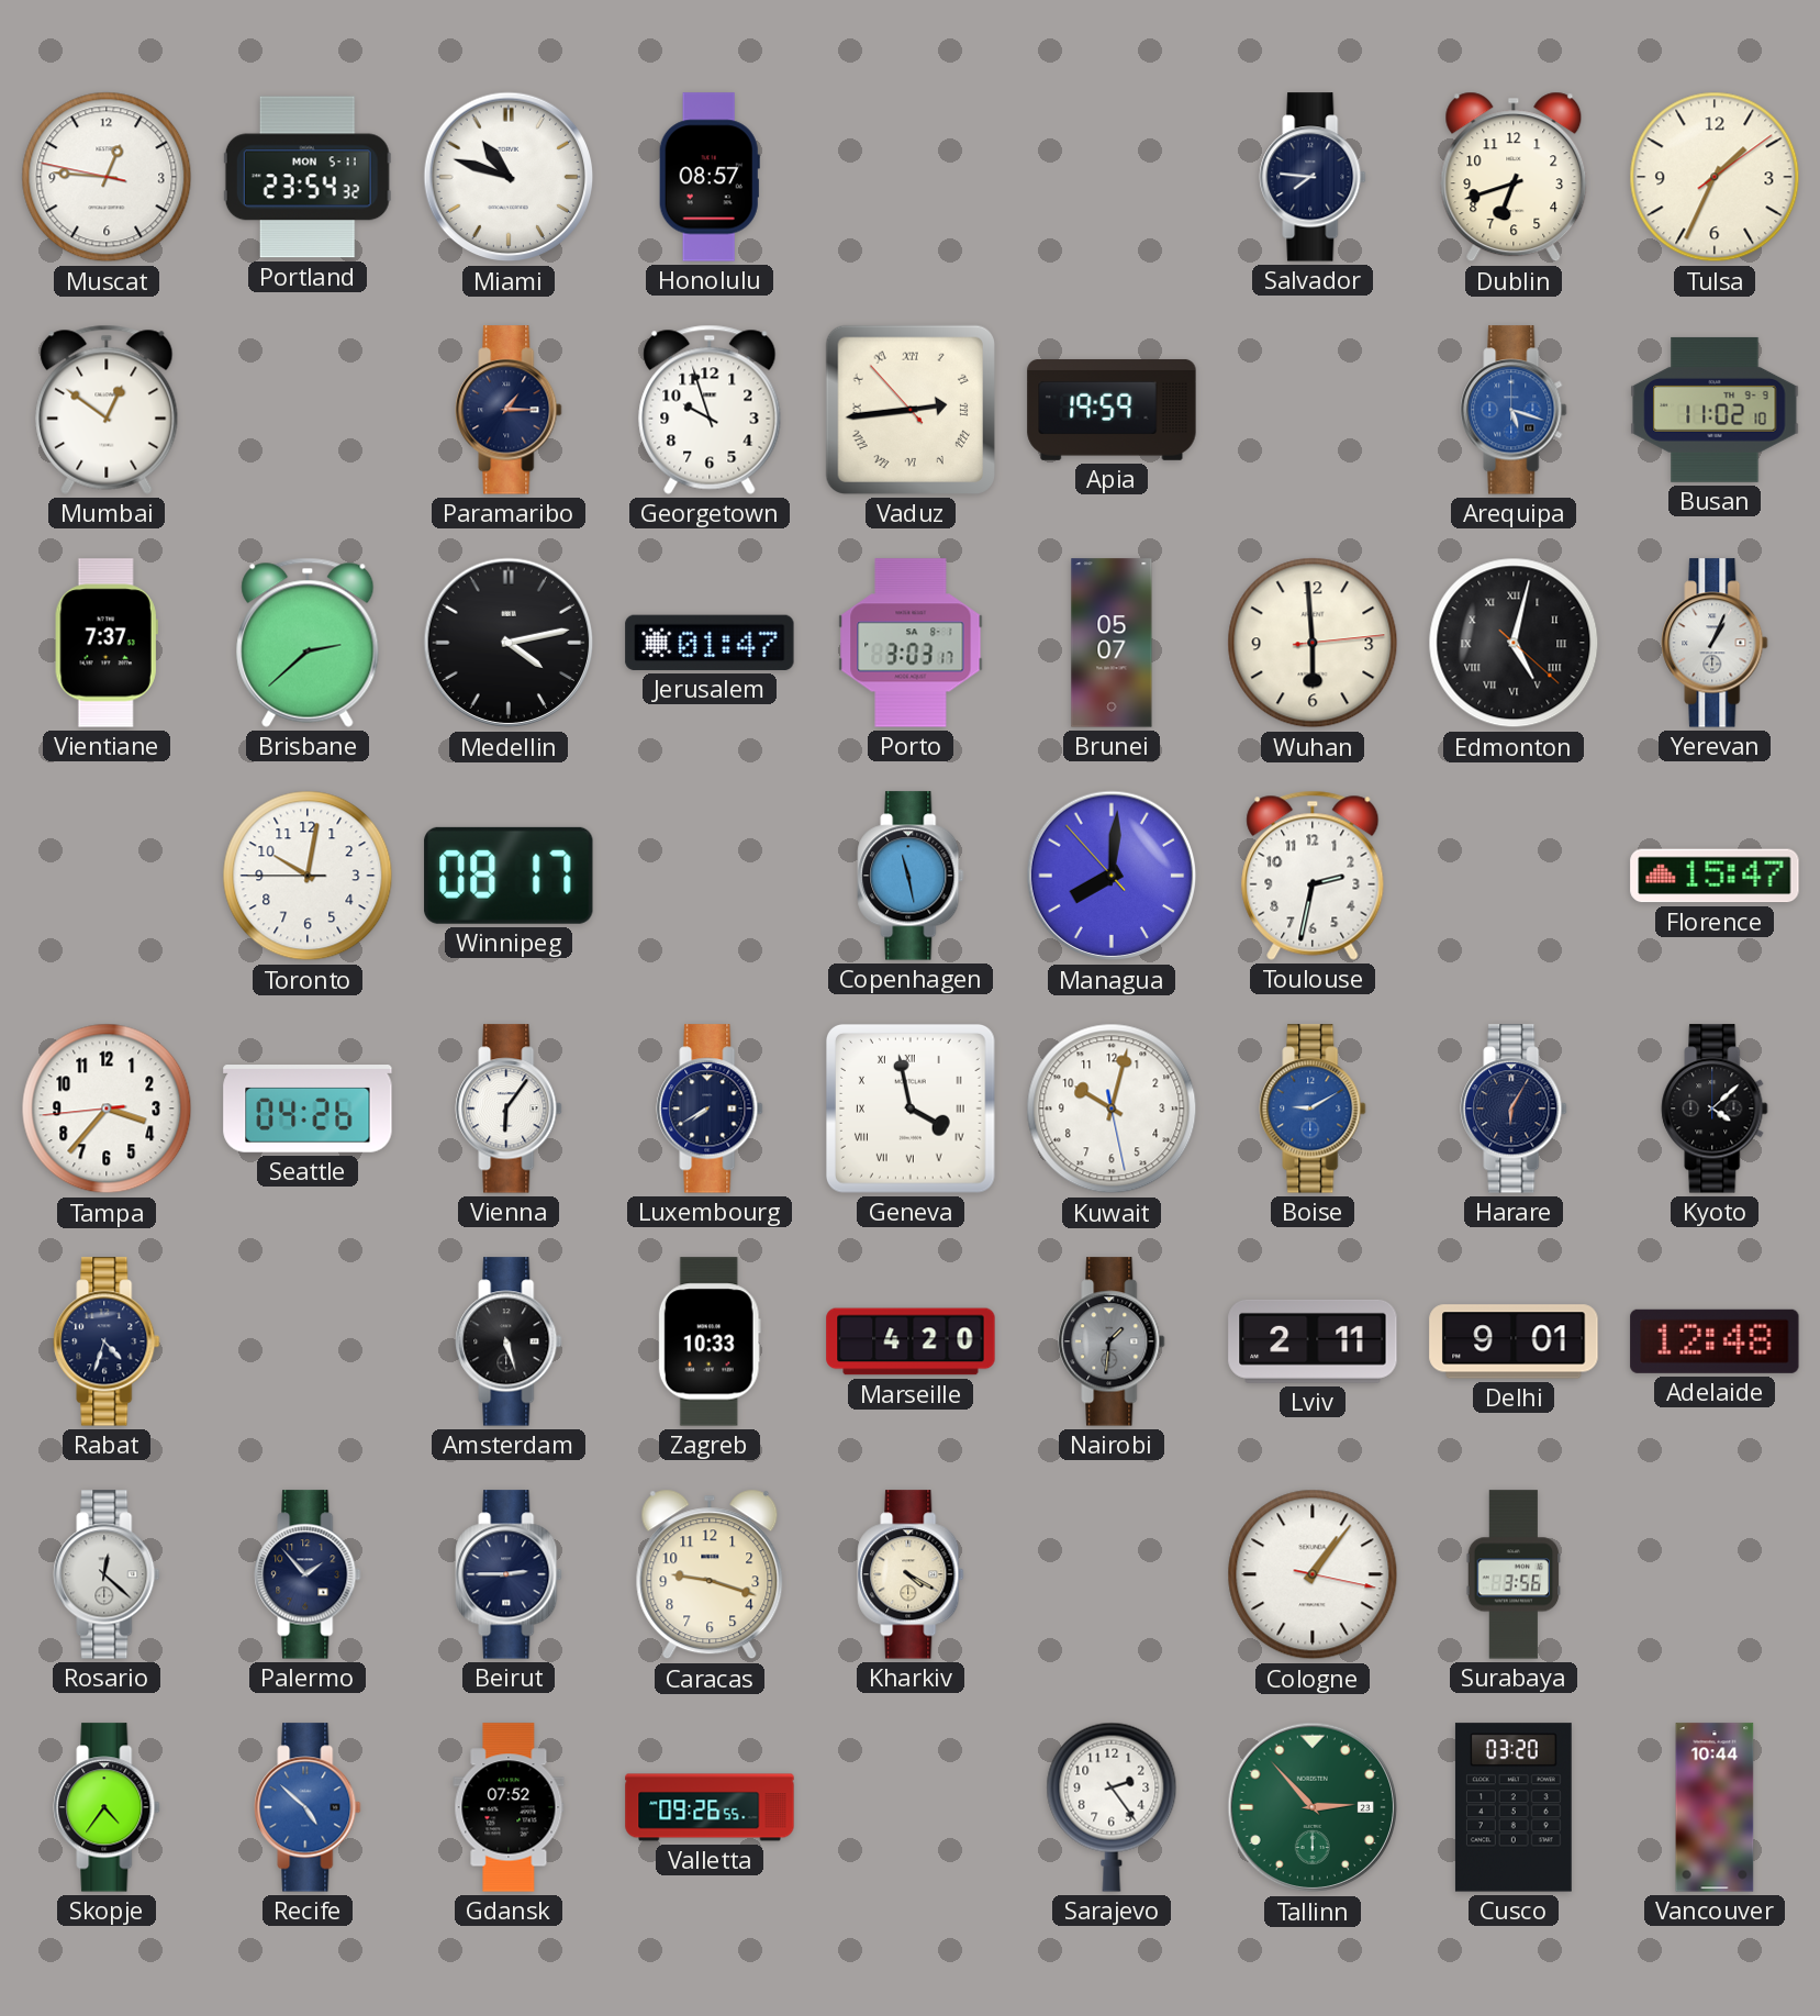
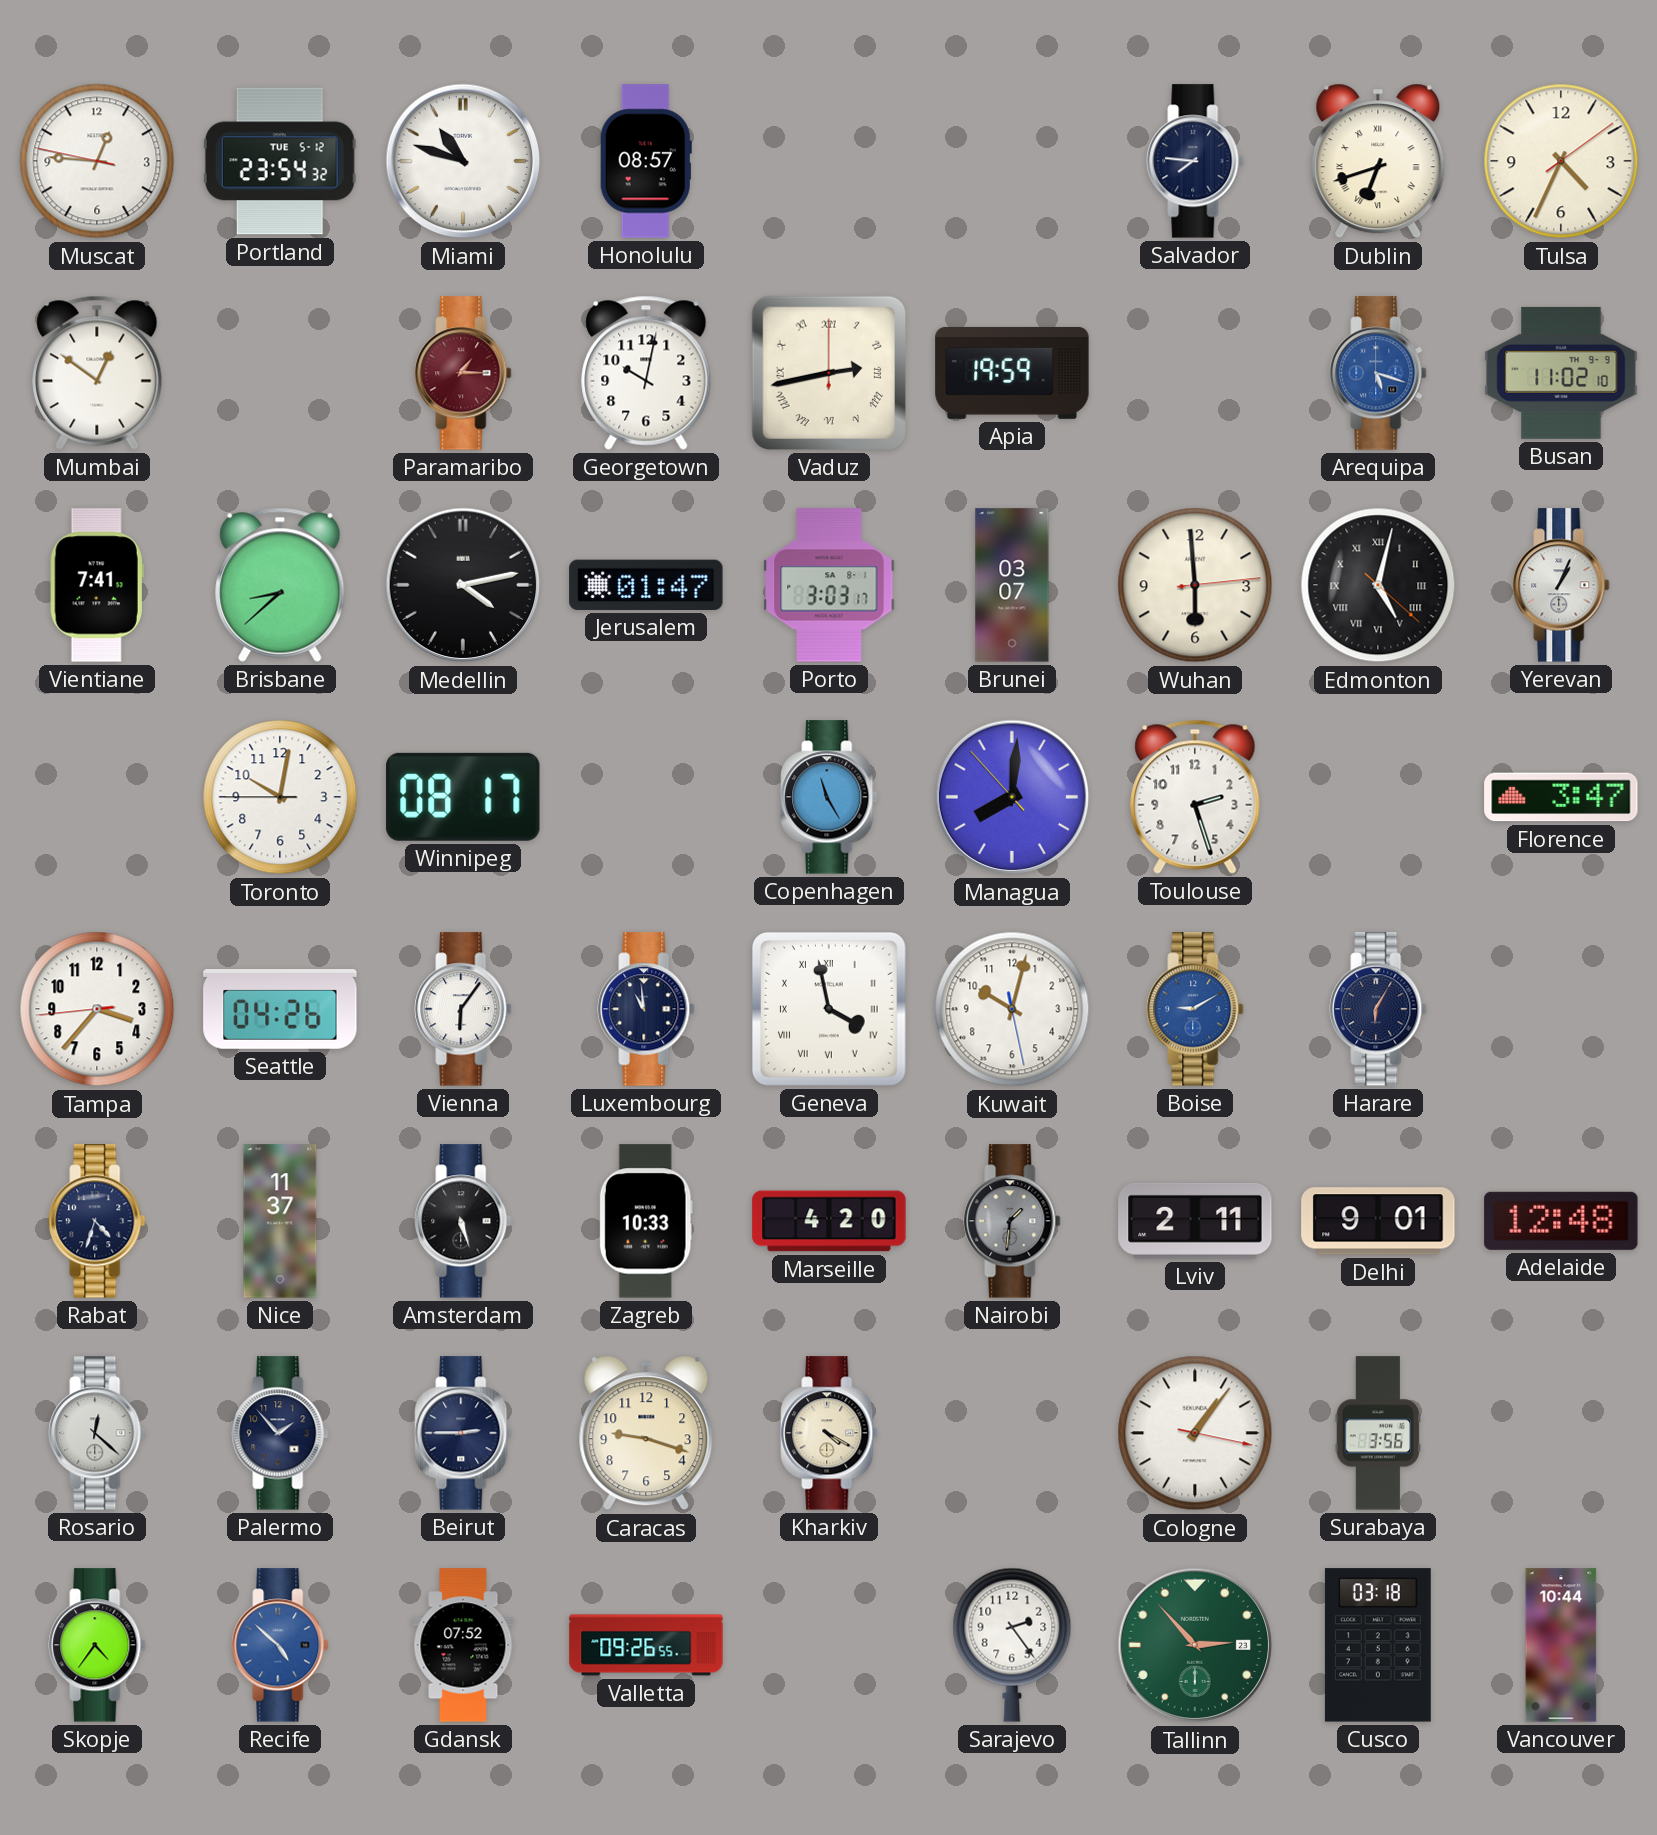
Portland date: MON 5-11 -> TUE 5-12 (280, 161)
Dublin numerals: Arabic -> Roman (1378, 161)
Tulsa: 1:34 -> 4:34 (1561, 161)
Paramaribo dial: navy -> burgundy (463, 373)
Georgetown: 9:57 -> 10:02 (646, 373)
Vaduz: 2:43:53 -> 2:43:00 (829, 373)
Vientiane: 7:37 -> 7:41 (97, 585)
Brisbane: 2:38 -> 8:38 (280, 585)
Brunei: 05:07 -> 03:07 (1012, 585)
Copenhagen: 11:28 -> 11:25 (829, 797)
Toulouse: 2:32 -> 2:27 (1195, 797)
Florence: 15:47 -> 3:47 (1561, 797)
Luxembourg: 7:40 -> 10:59 (646, 1009)
Kyoto: 4:08 -> none (1715, 1109)
Nice: none -> 11:37 (280, 1221)
Cusco: 03:20 -> 03:18 (1378, 1645)
